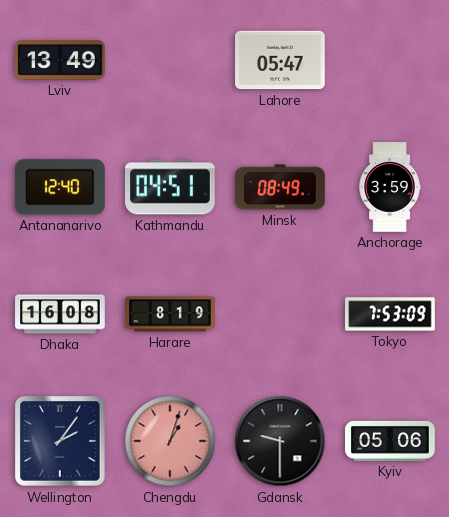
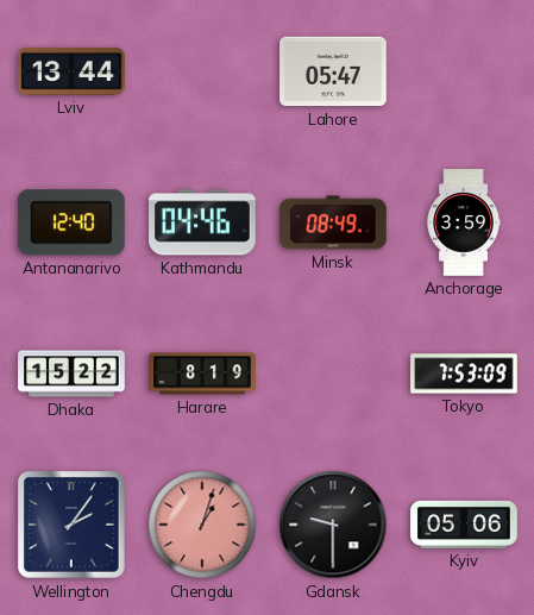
Lviv: 13:49 -> 13:44 (71, 71)
Kathmandu: 04:51 -> 04:46 (203, 222)
Dhaka: 16:08 -> 15:22 (71, 374)
